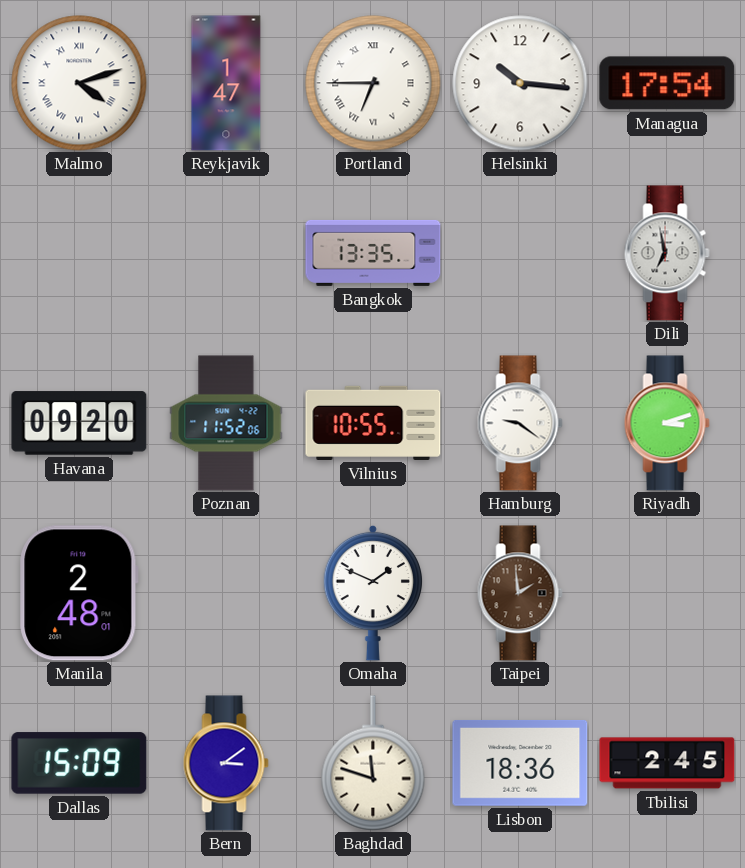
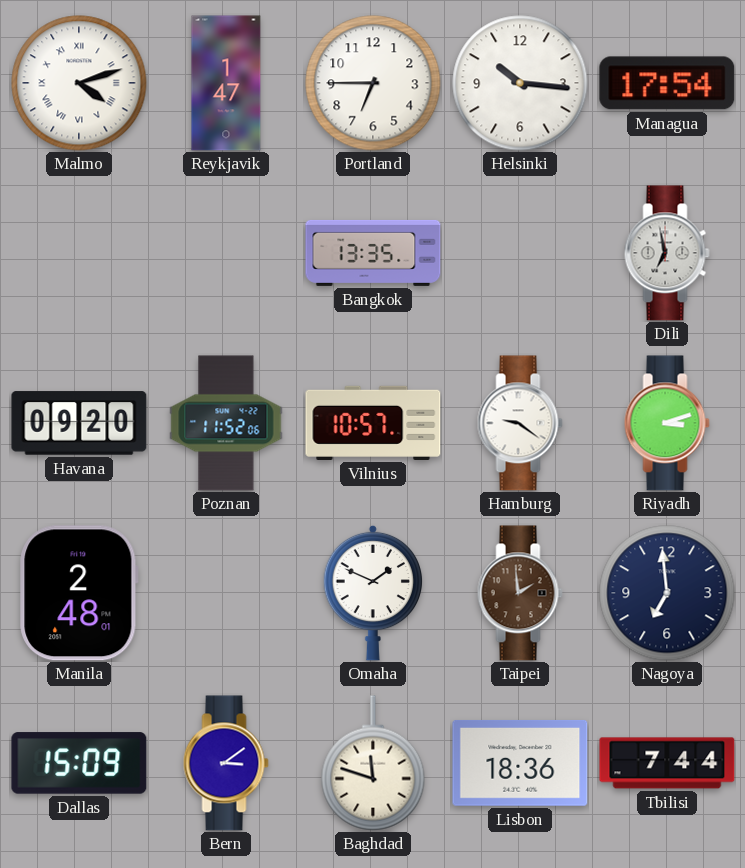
Portland numerals: Roman -> Arabic (373, 83)
Vilnius: 10:55 -> 10:57 (373, 423)
Nagoya: none -> 6:59 (667, 593)
Tbilisi: 2:45 -> 7:44 (667, 763)
